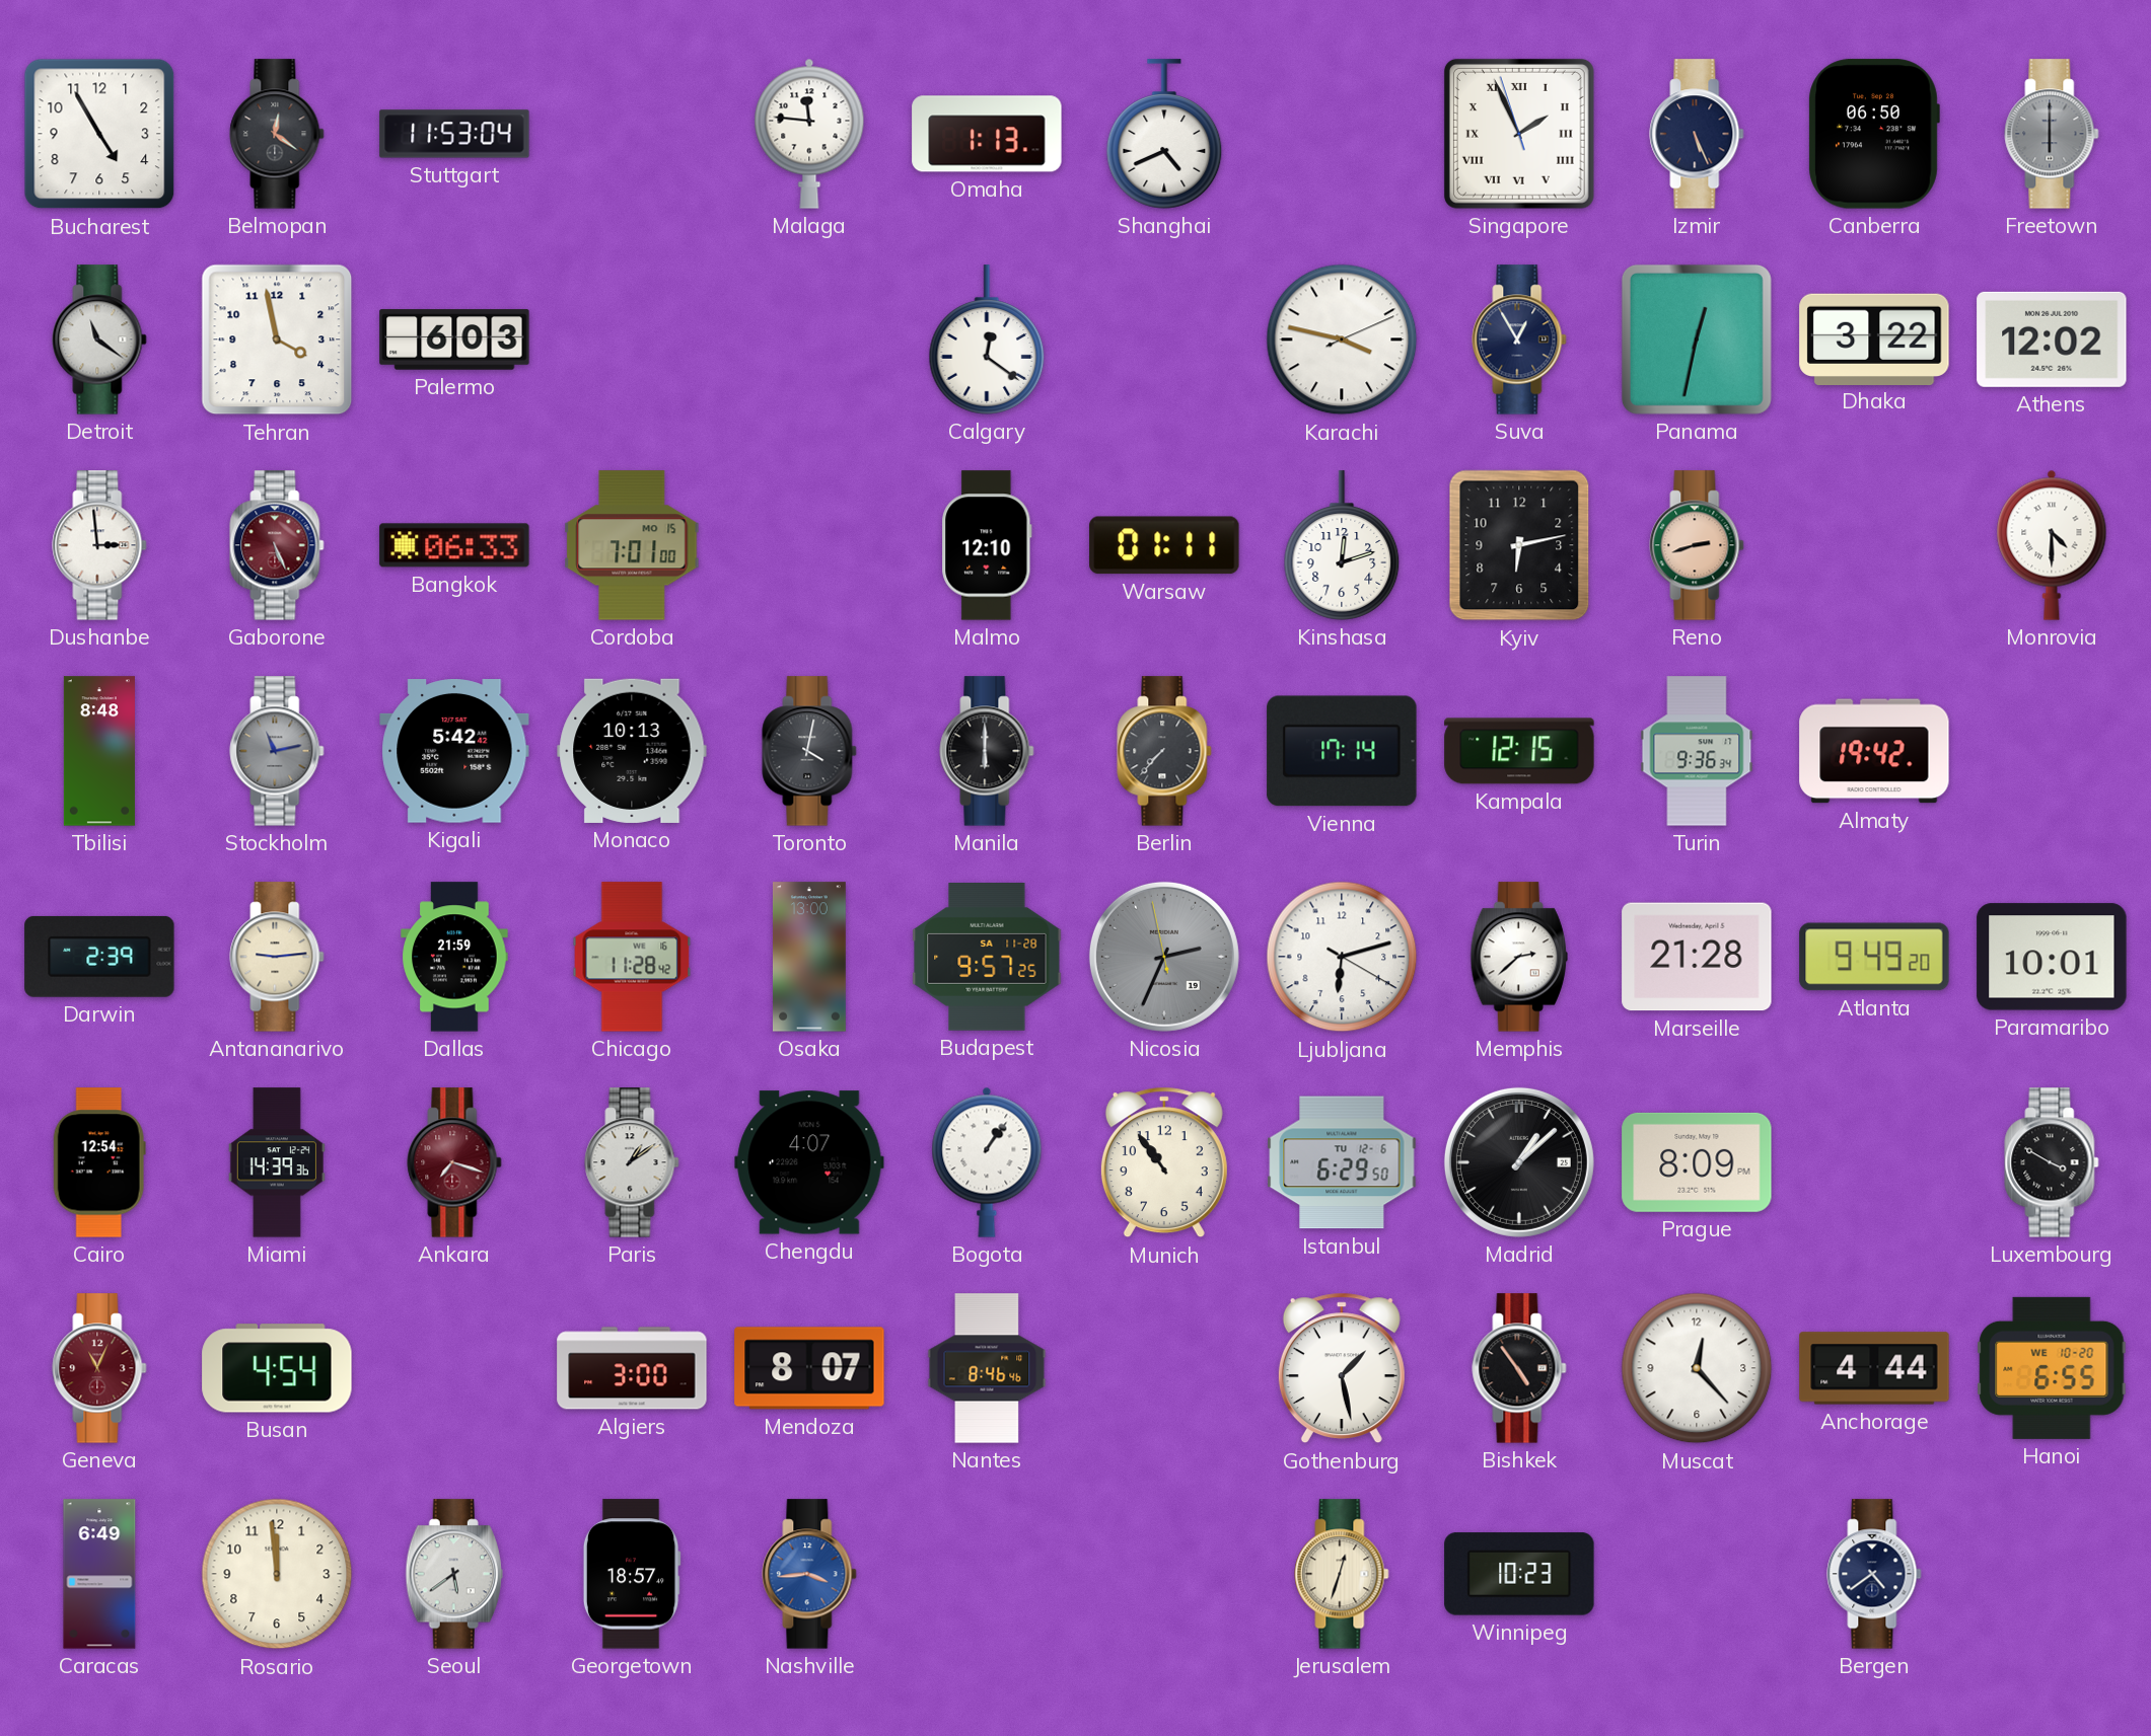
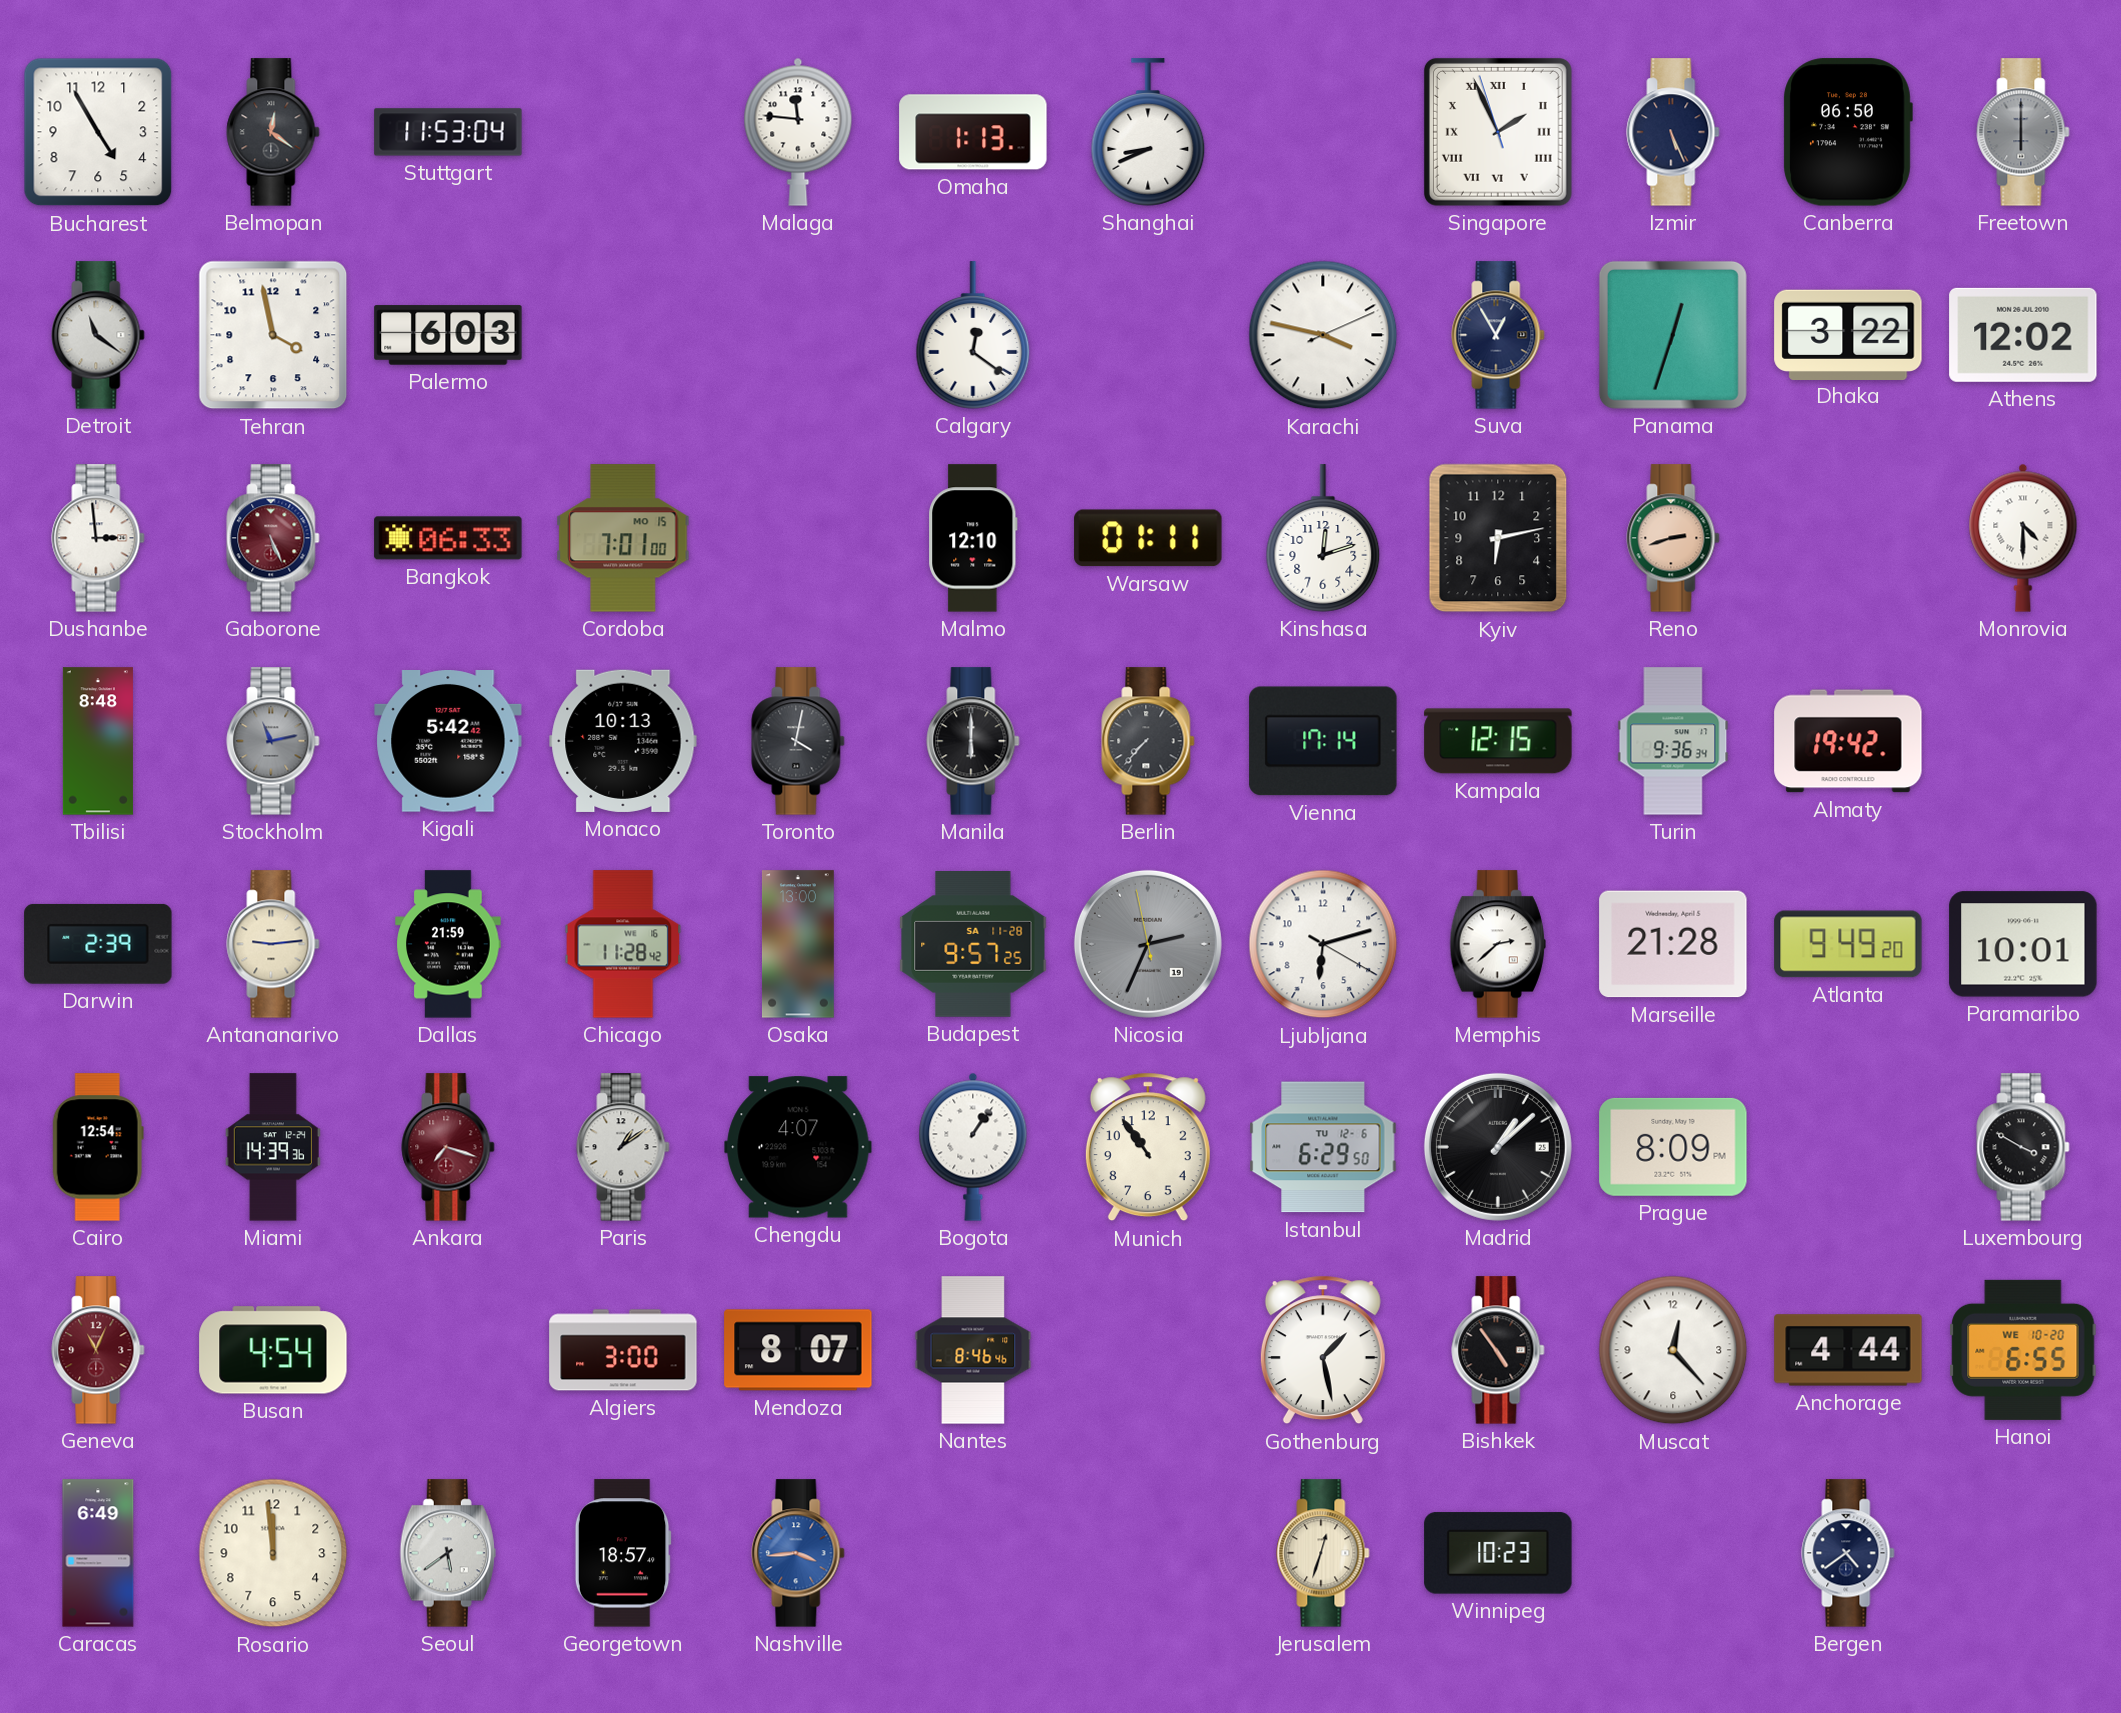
Shanghai: 4:41 -> 8:41 (1148, 132)
Panama: 12:32 -> 12:33 (1673, 335)
